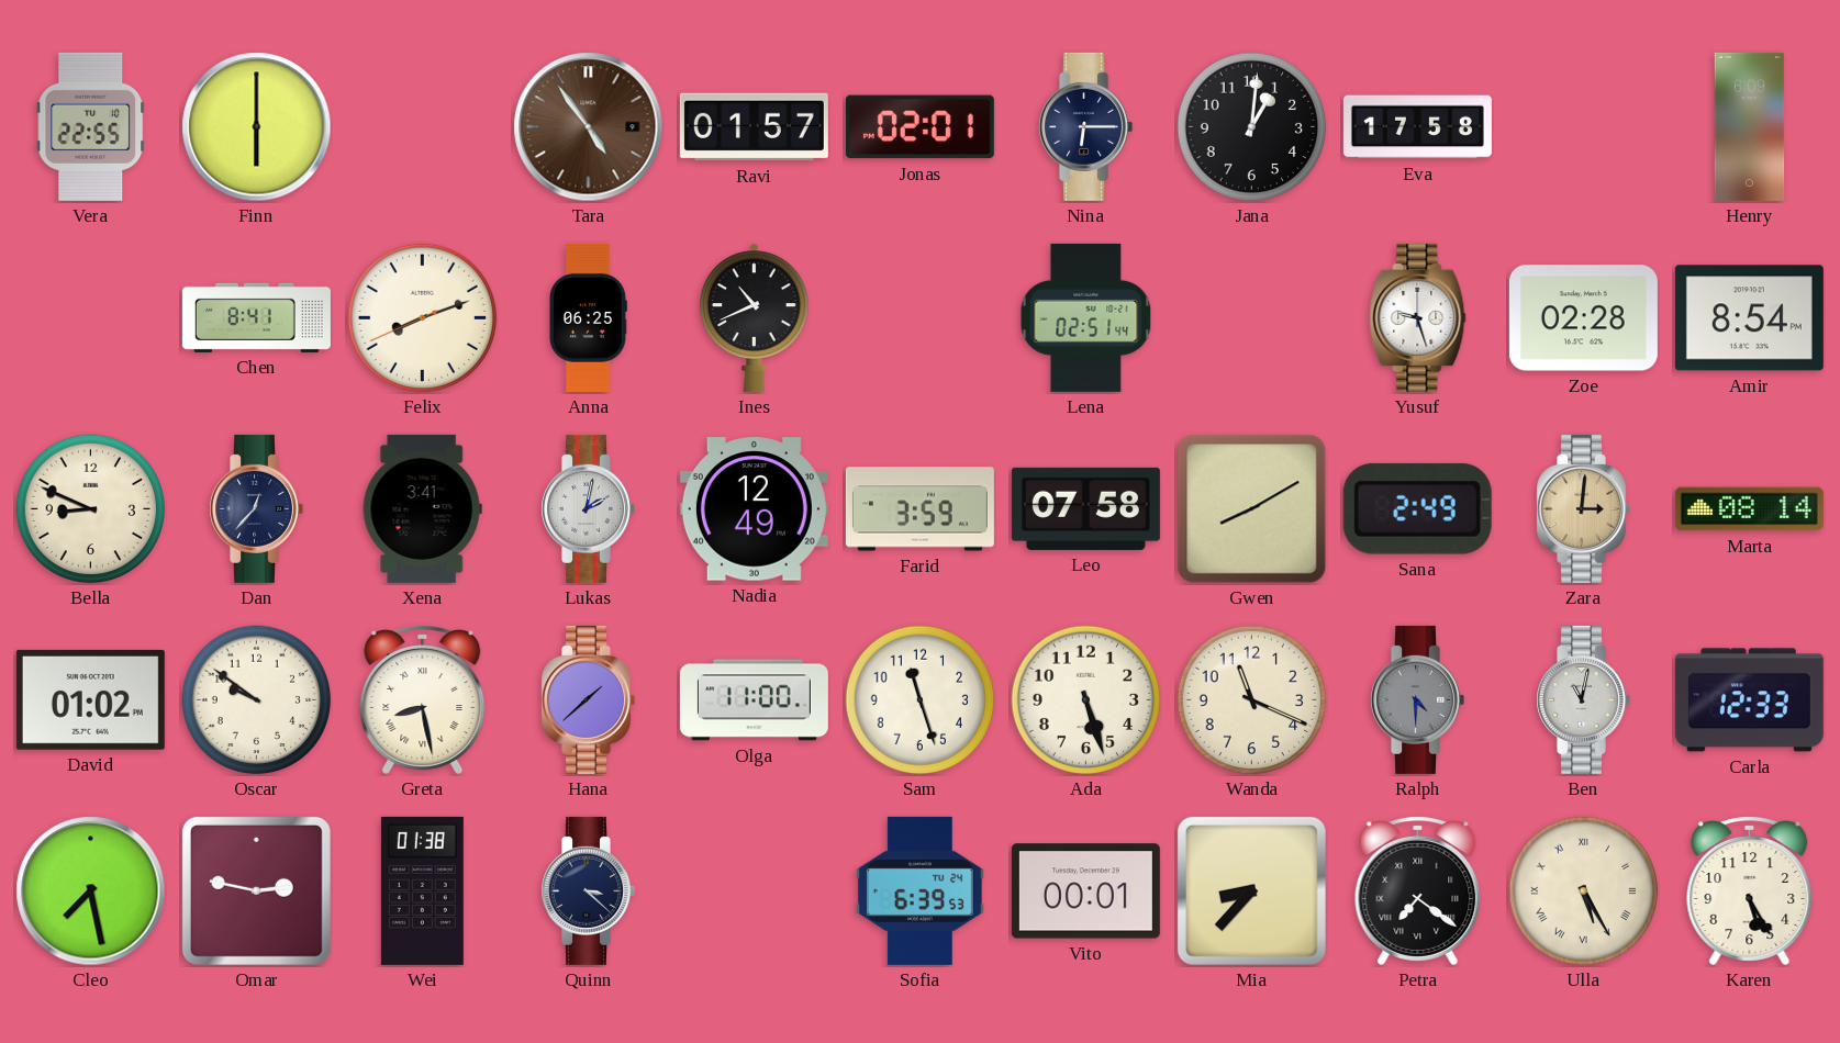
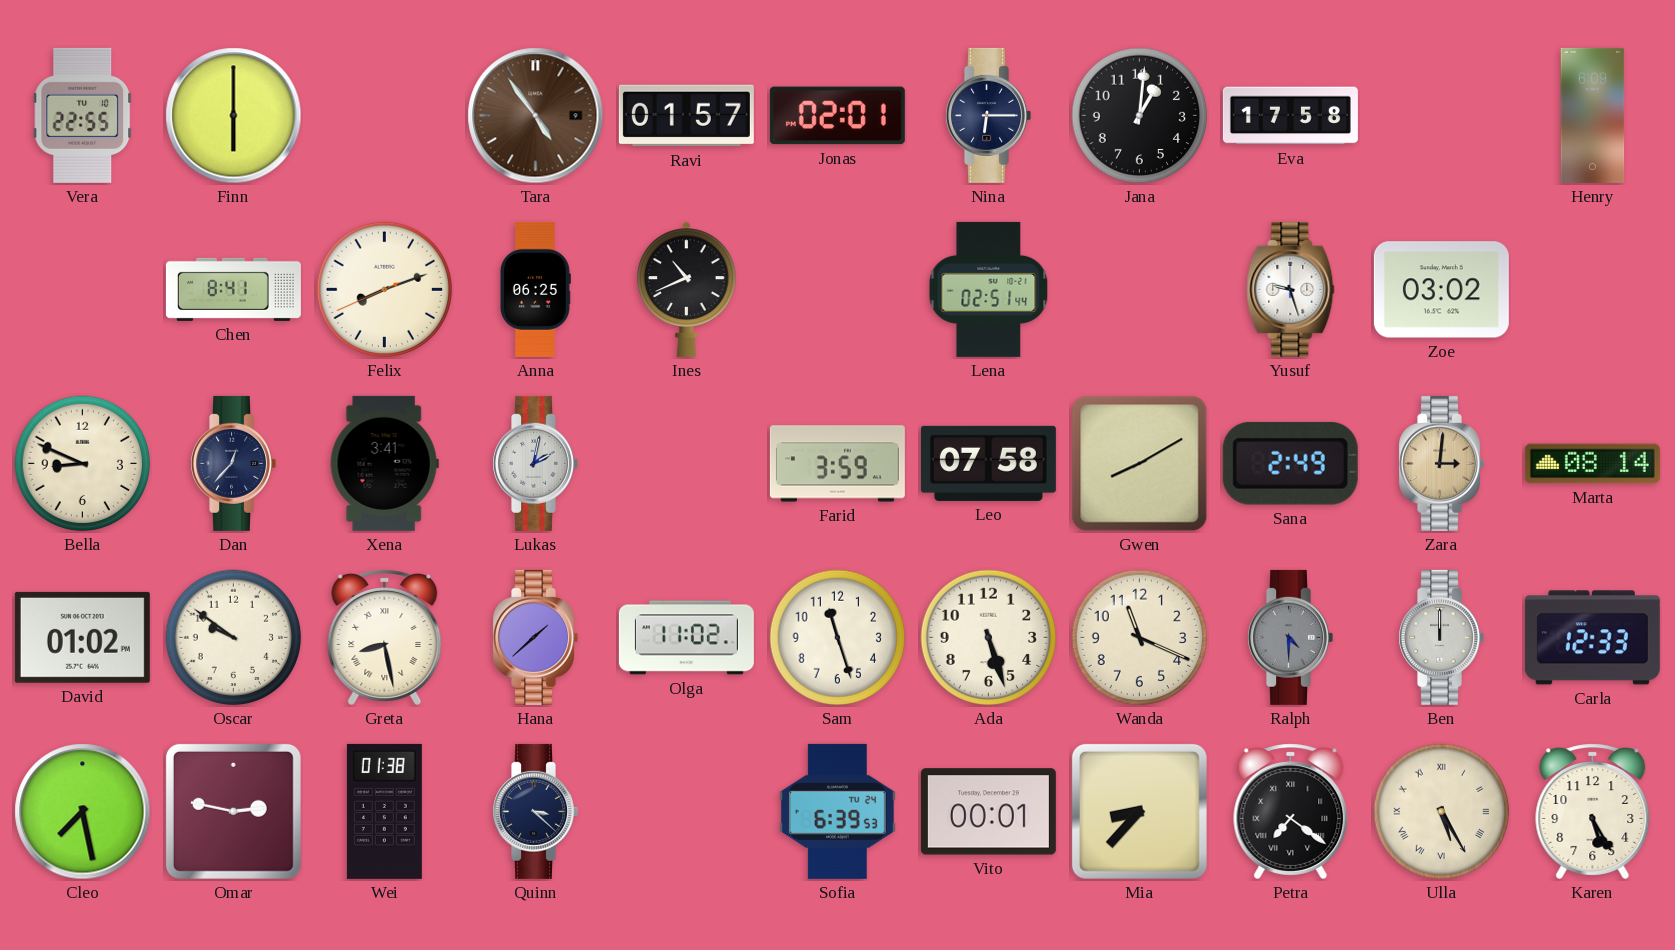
Zoe: 02:28 -> 03:02 (1441, 290)
Amir: 8:54 -> none (1749, 318)
Nadia: 12:49 -> none (754, 509)
Olga: 11:00 -> 11:02 (686, 638)
Ben: 11:02 -> 12:00 (1441, 637)
